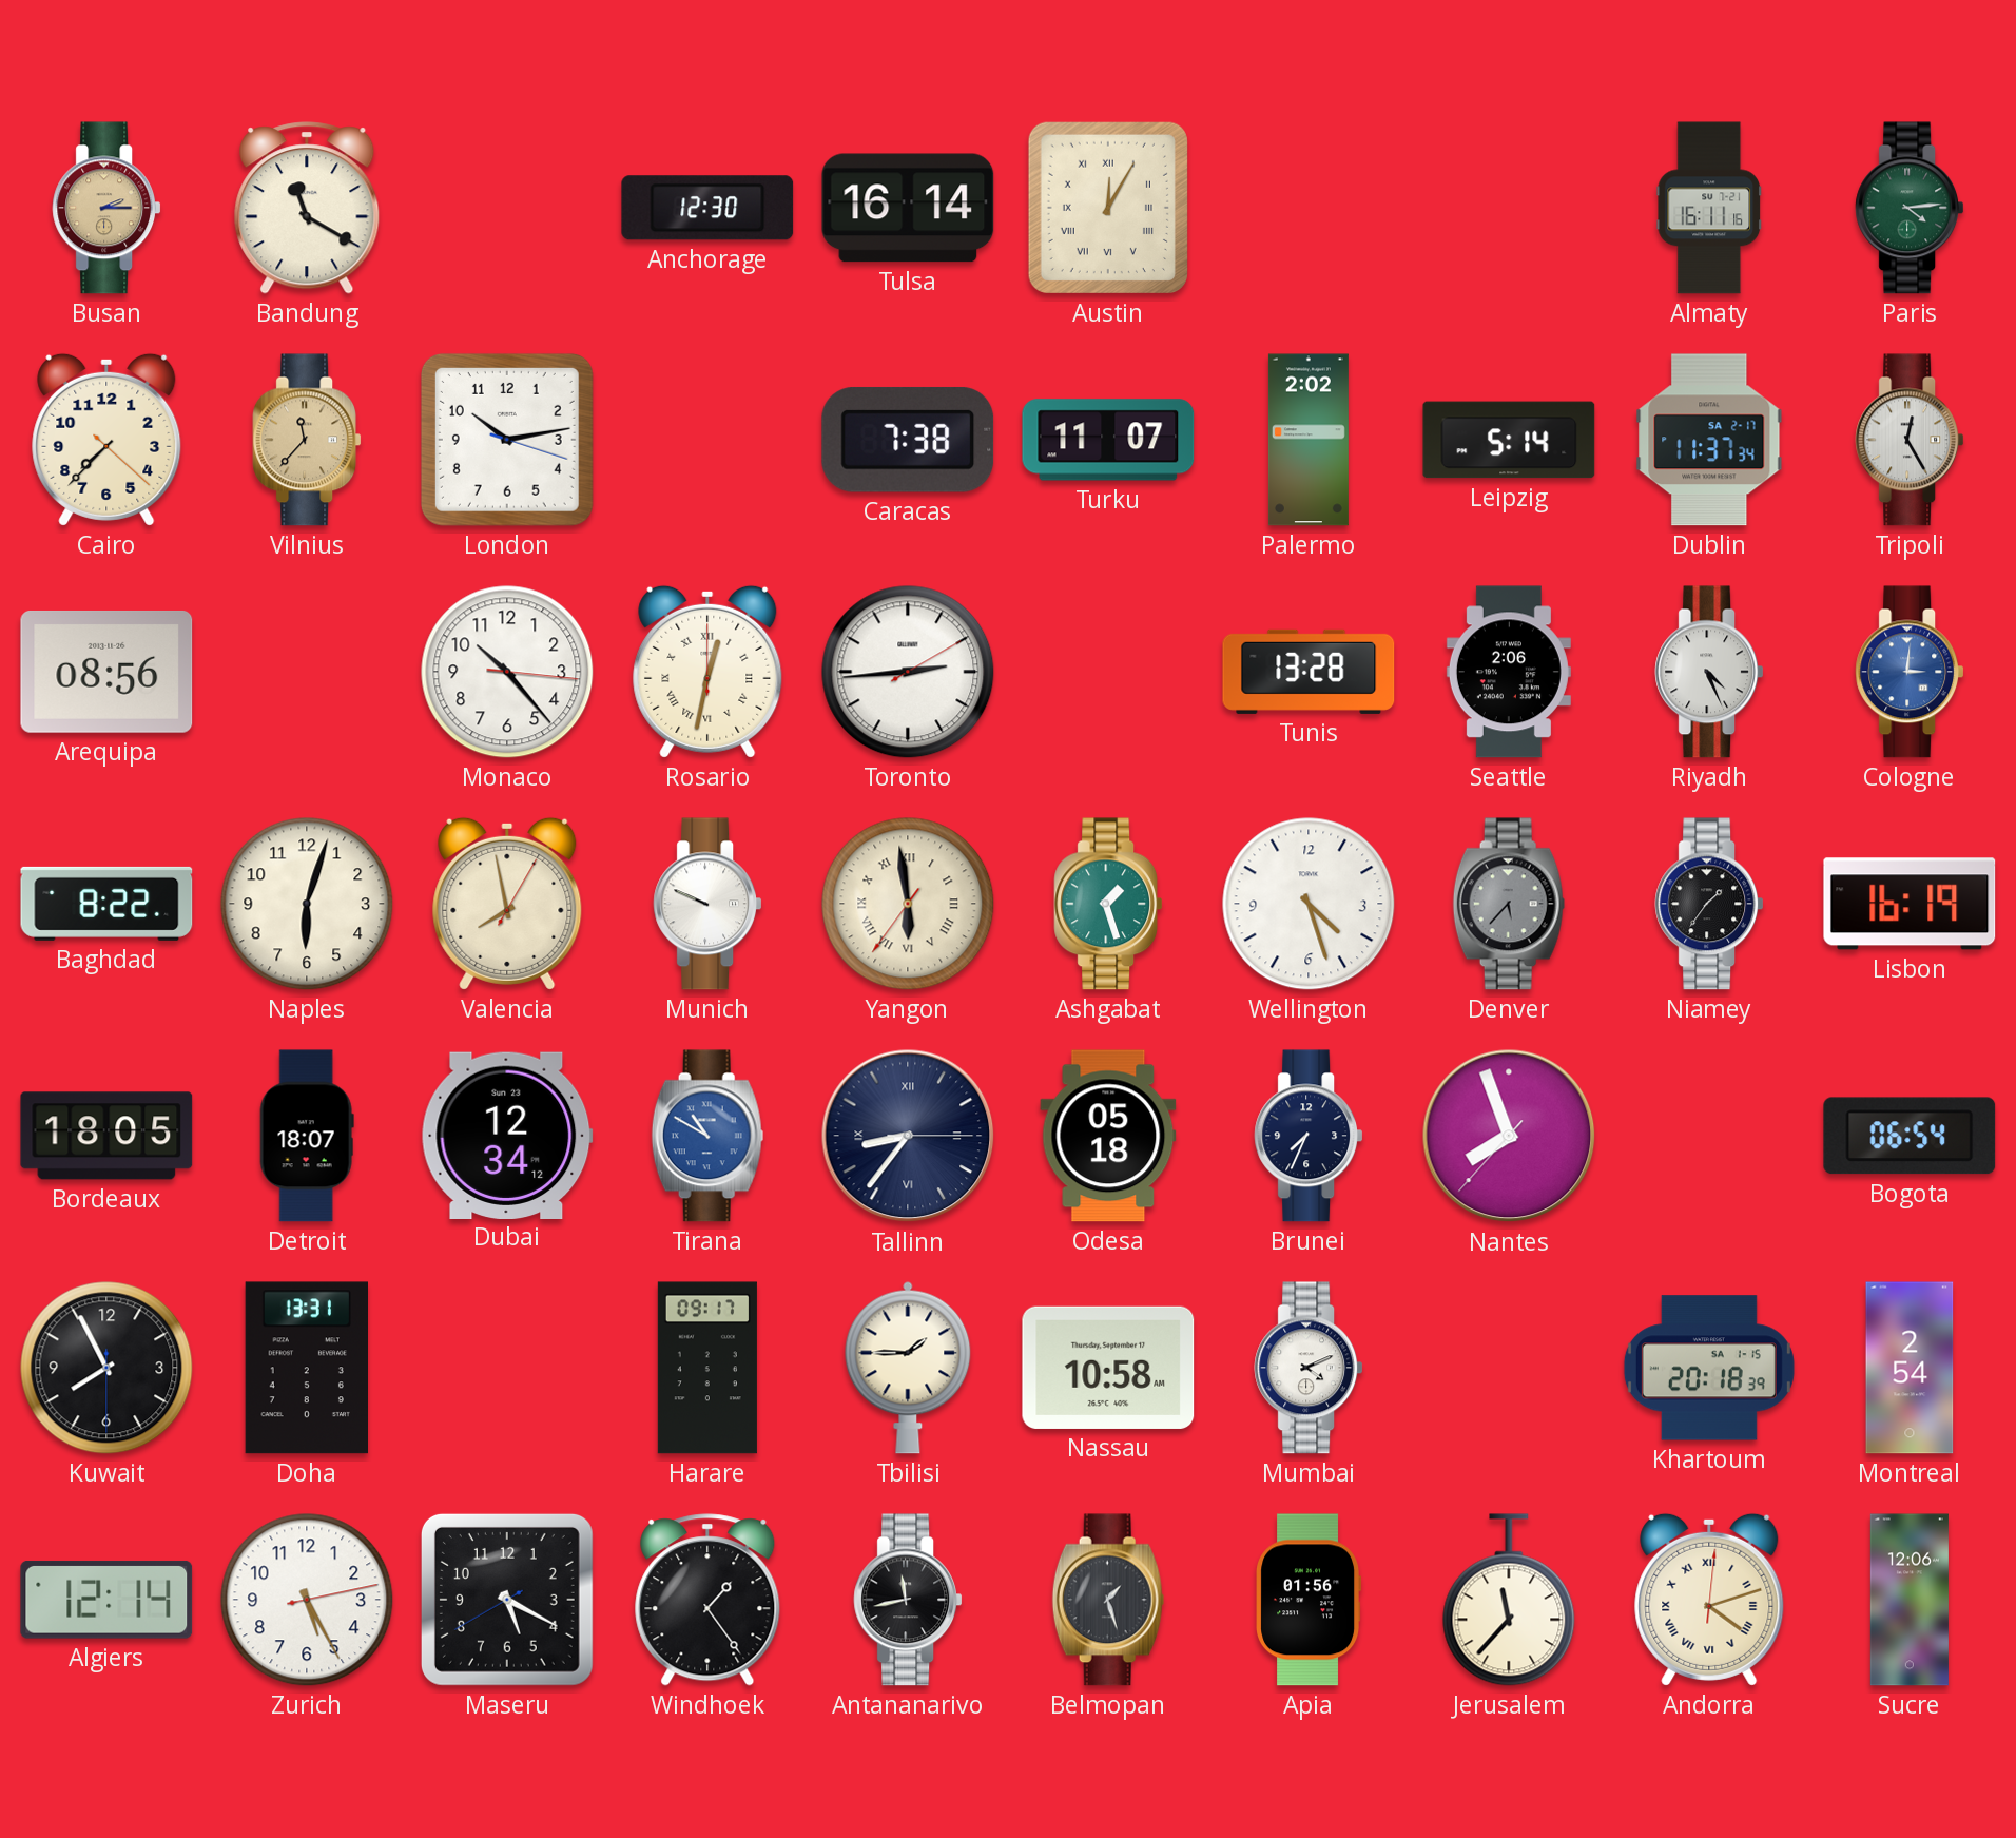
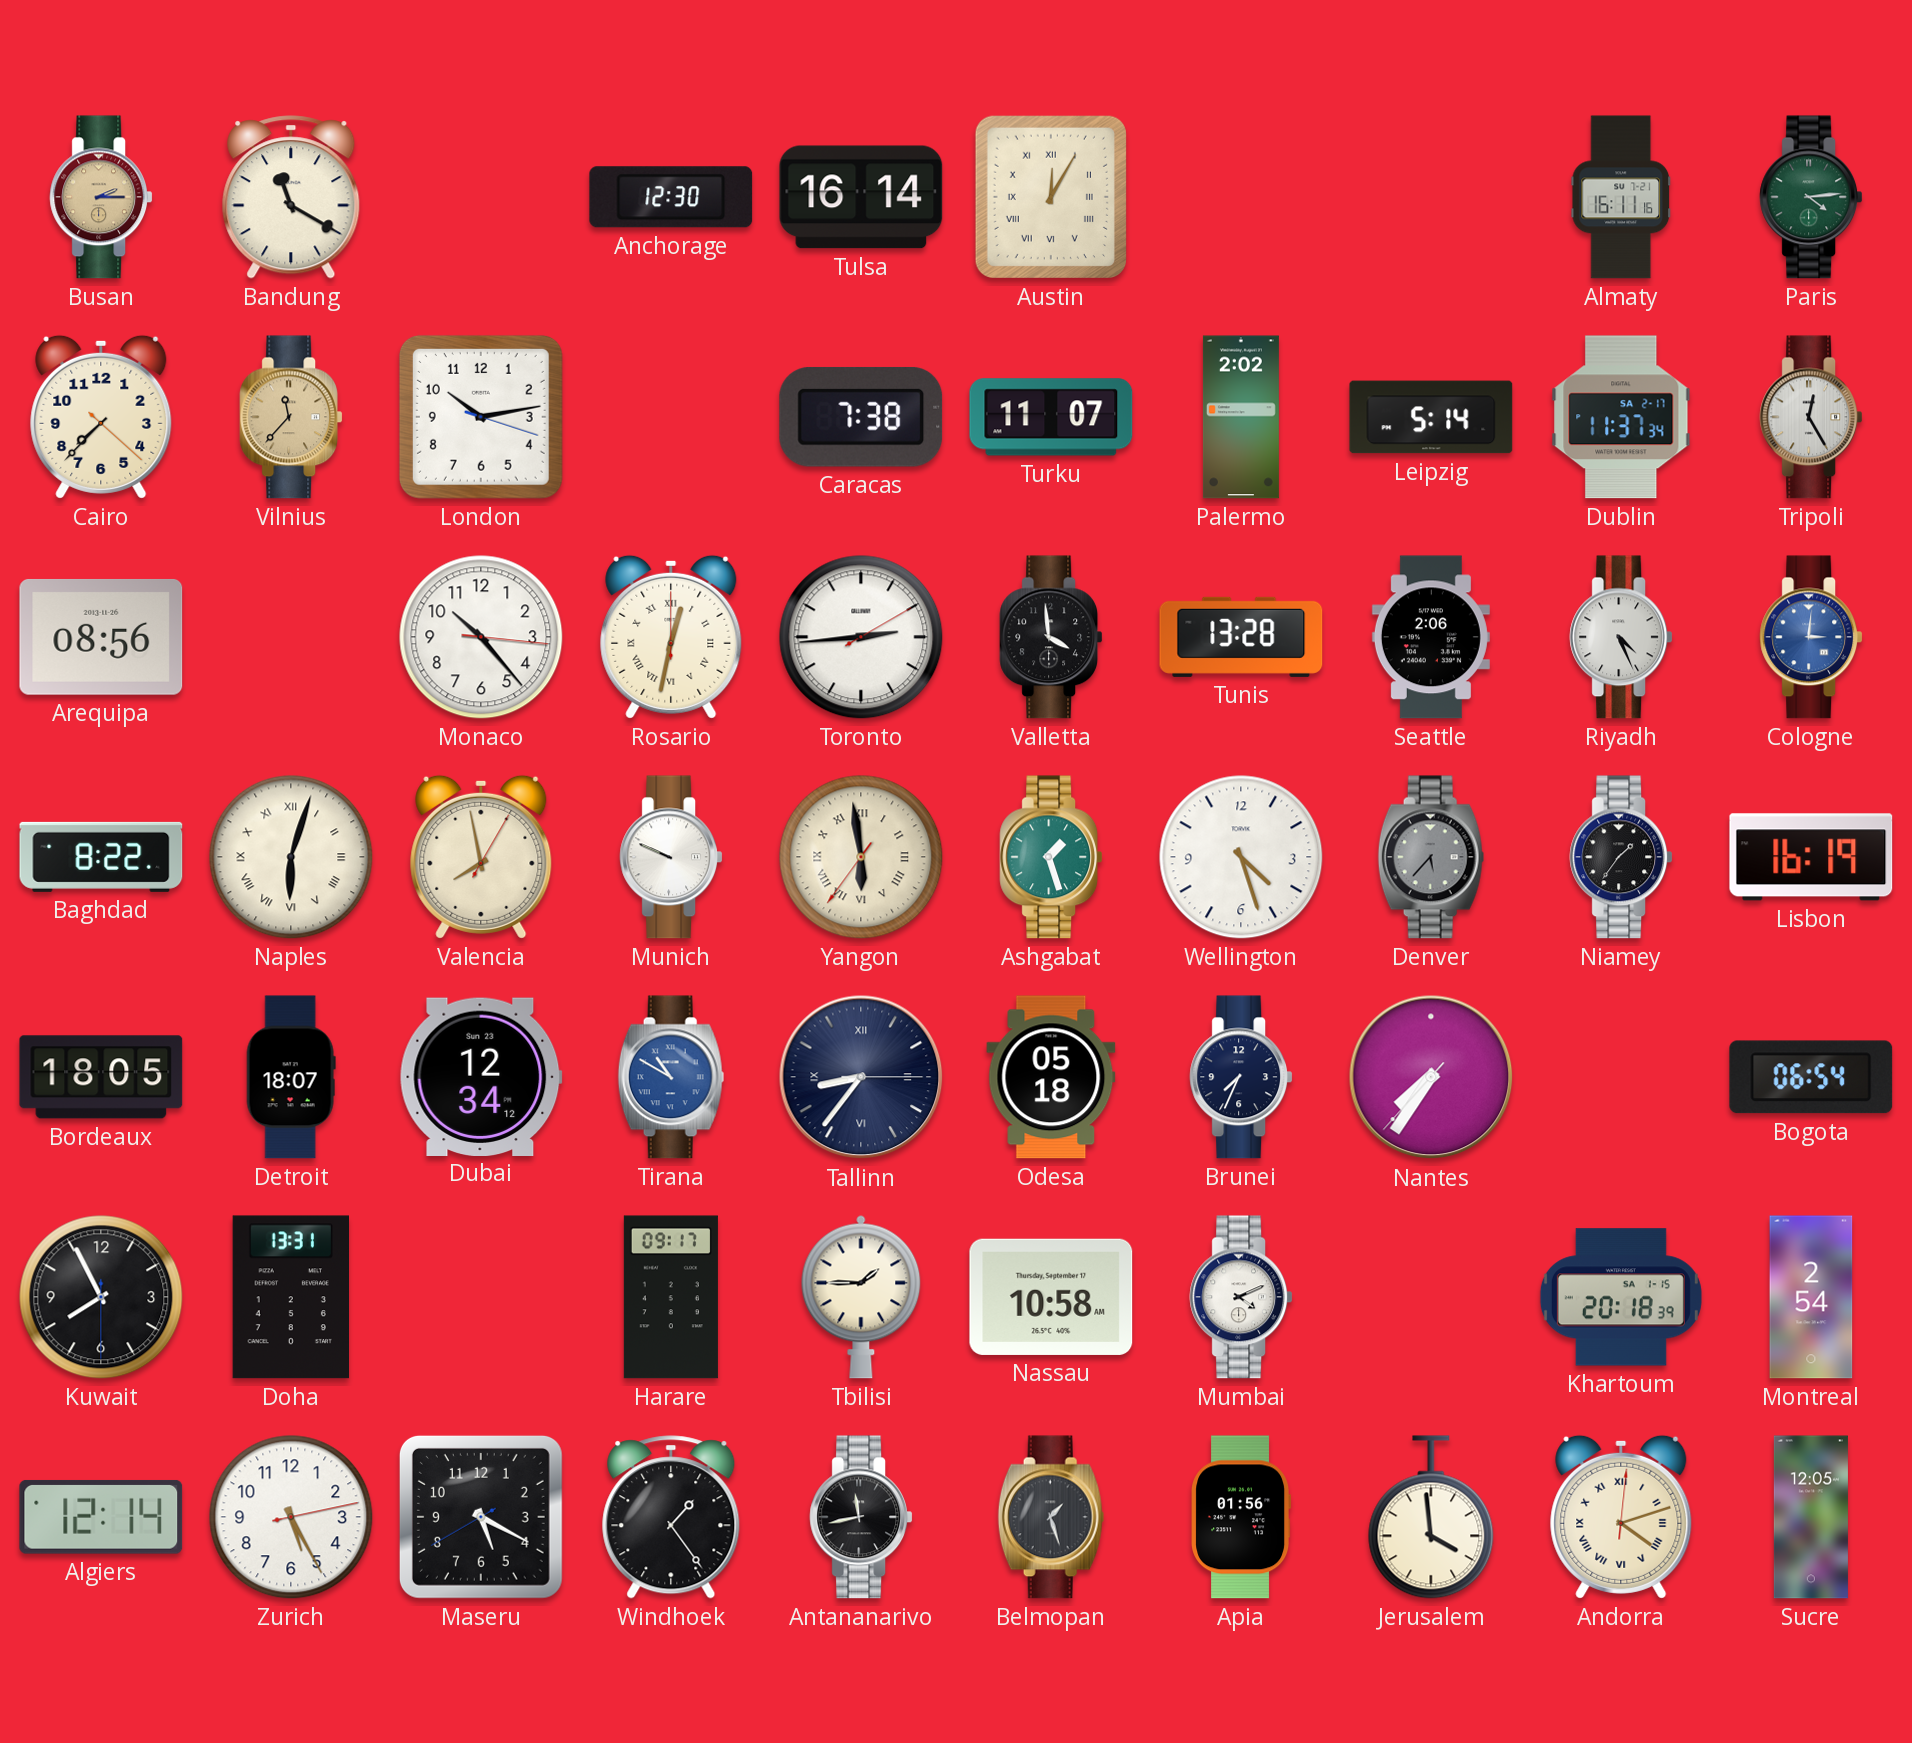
Valletta: none -> 3:59 (1051, 637)
Naples numerals: Arabic -> Roman (291, 857)
Nantes: 7:56 -> 7:35 (1431, 1077)
Jerusalem: 11:37 -> 3:59 (1431, 1517)
Sucre: 12:06 -> 12:05 (1811, 1517)
